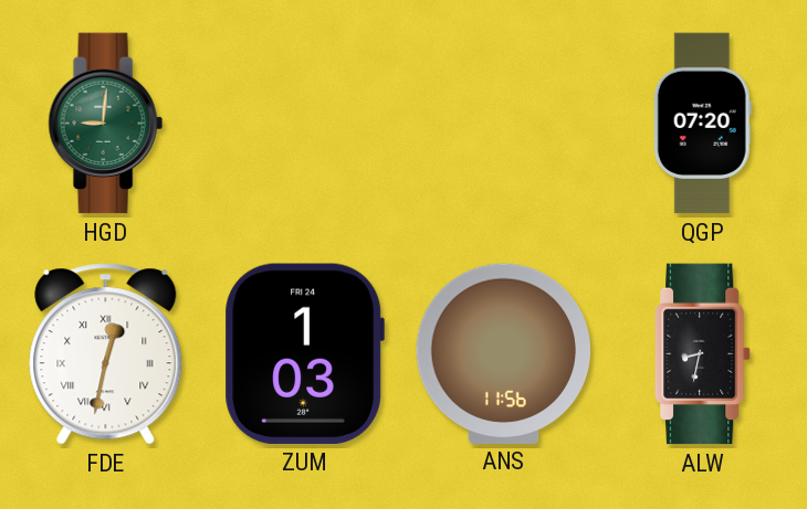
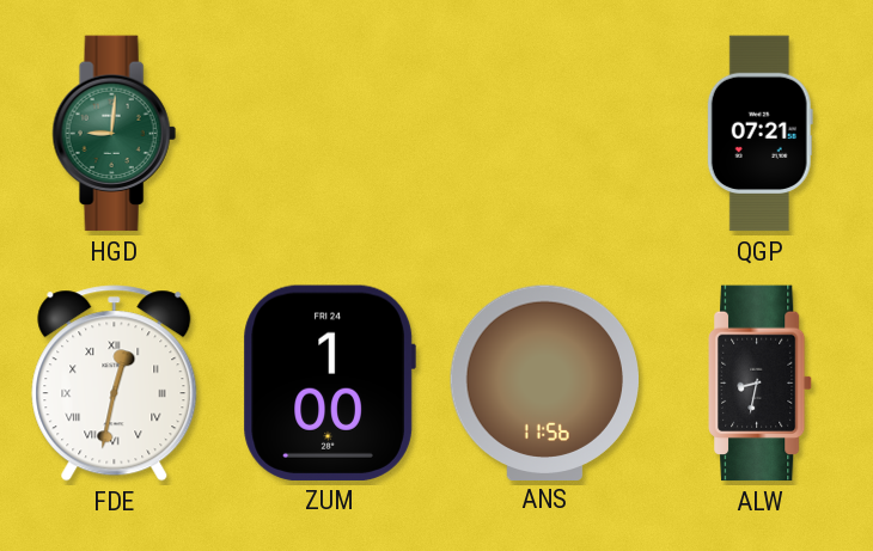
QGP: 07:20 -> 07:21 (759, 134)
ZUM: 1:03 -> 1:00 (329, 382)
